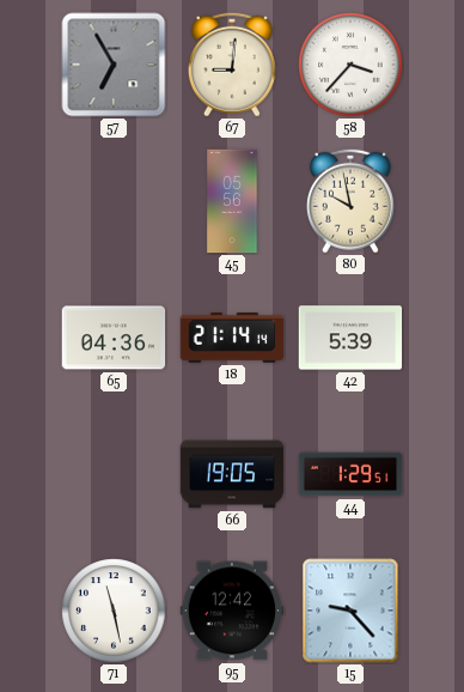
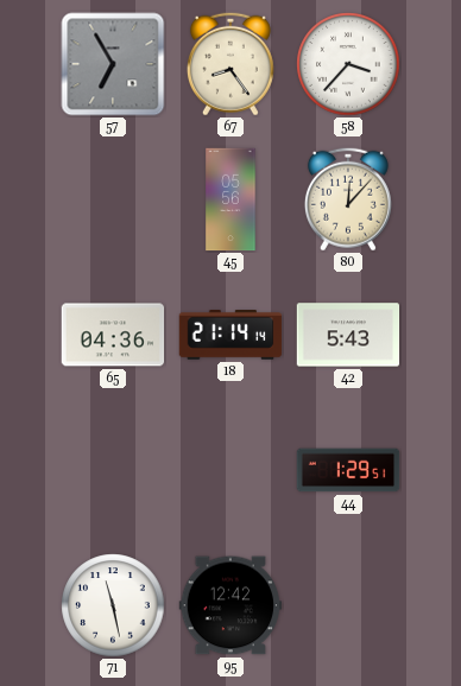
67: 9:01 -> 8:24 (230, 64)
80: 9:58 -> 12:07 (348, 199)
42: 5:39 -> 5:43 (348, 335)
66: 19:05 -> none (232, 474)
15: 9:23 -> none (350, 611)
